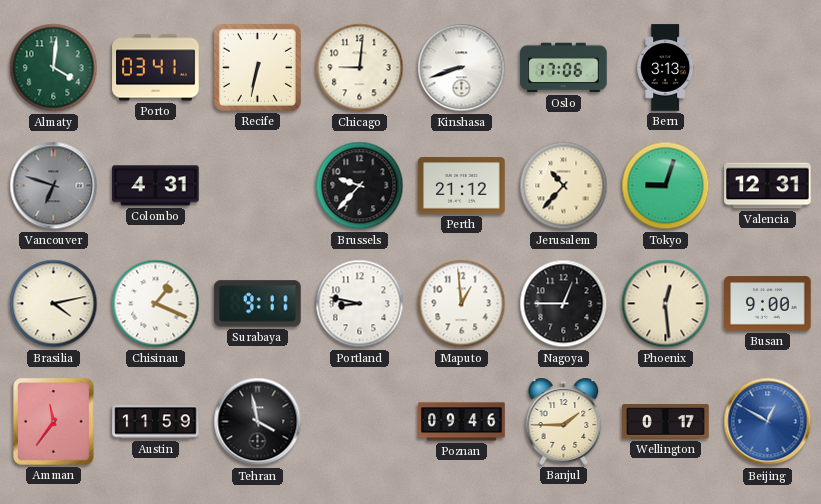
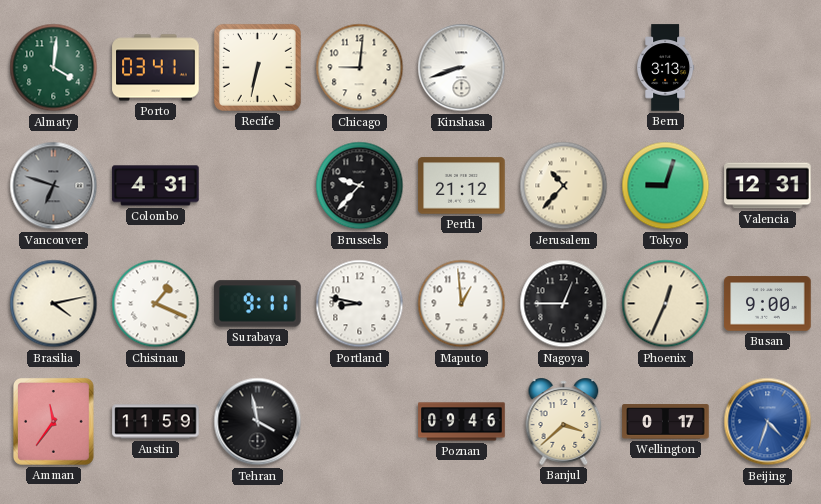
Oslo: 17:06 -> none (564, 68)
Phoenix: 12:29 -> 12:34 (666, 304)
Banjul: 1:45 -> 3:38 (564, 421)
Beijing: 12:50 -> 4:33 (768, 422)
